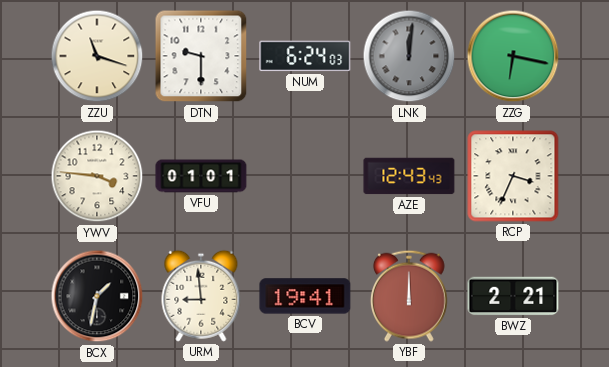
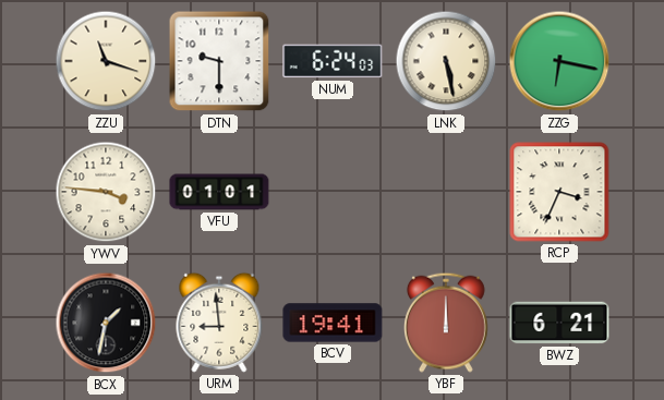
LNK: 12:01 -> 5:28 (446, 61)
LNK dial: grey -> cream (446, 61)
AZE: 12:43 -> none (409, 176)
BWZ: 2:21 -> 6:21 (559, 323)
